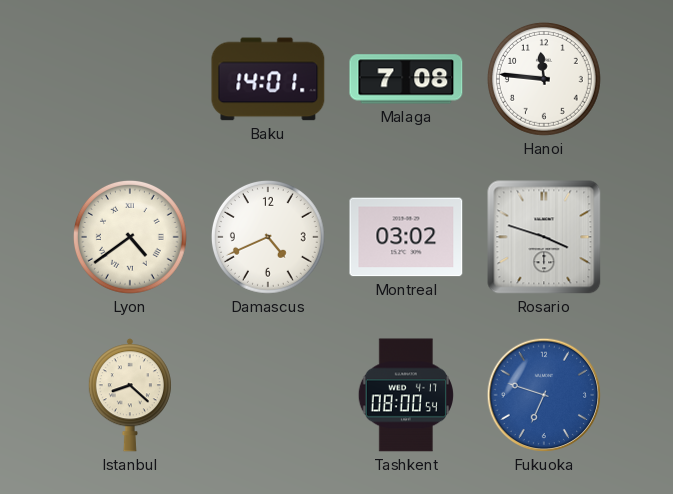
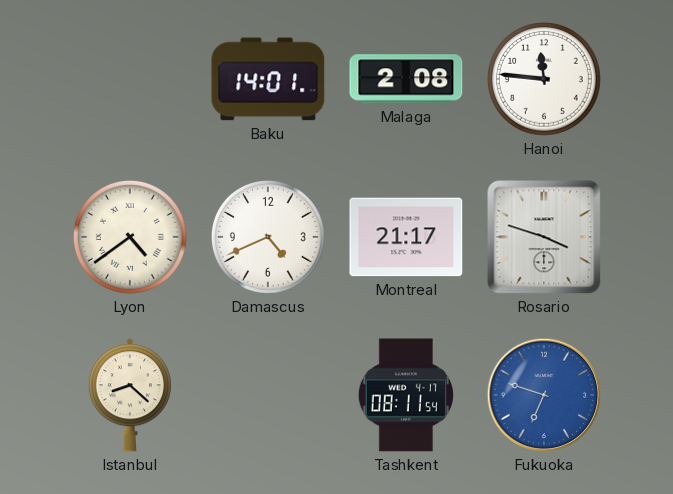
Malaga: 7:08 -> 2:08 (406, 79)
Montreal: 03:02 -> 21:17 (406, 237)
Tashkent: 08:00 -> 08:11 (406, 395)
